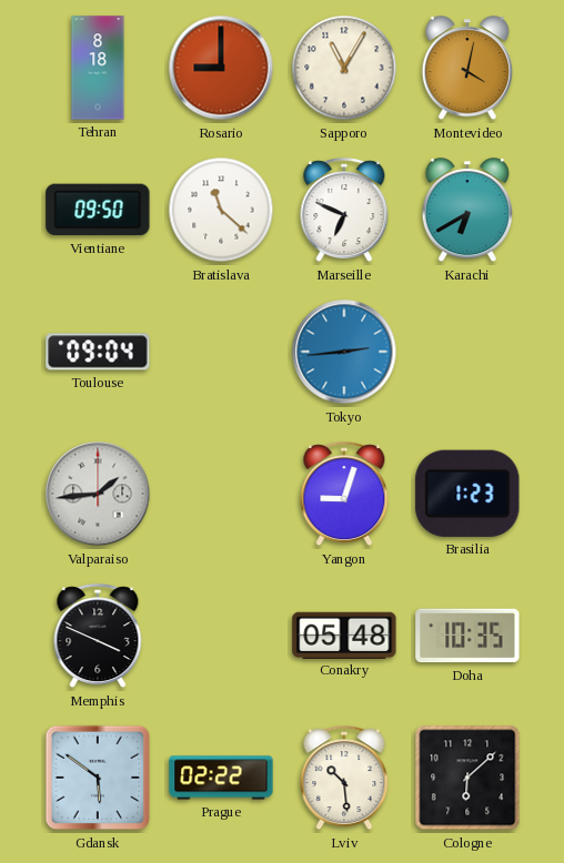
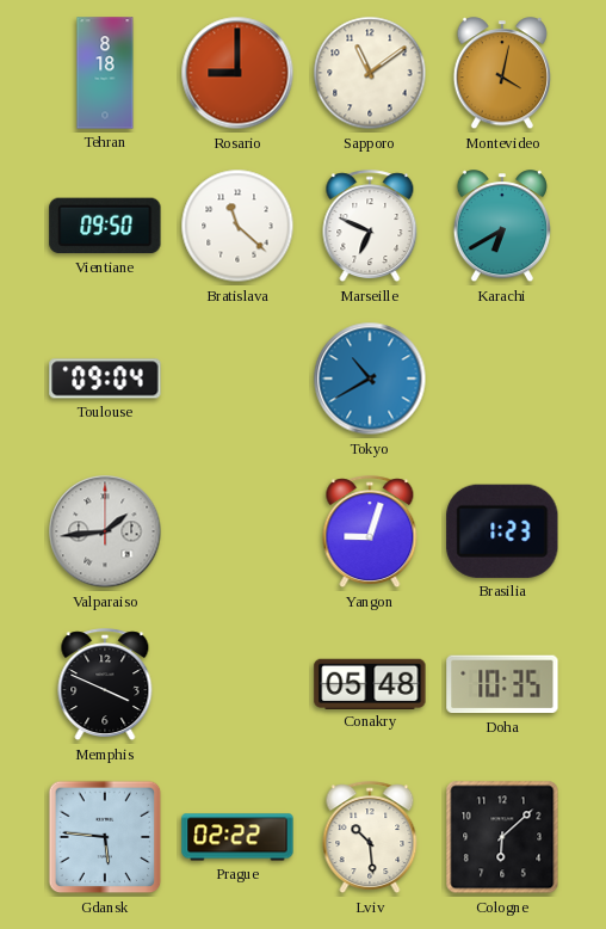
Sapporo: 11:05 -> 11:09 (370, 73)
Tokyo: 2:44 -> 10:40 (370, 379)
Gdansk: 5:51 -> 5:46 (105, 837)
